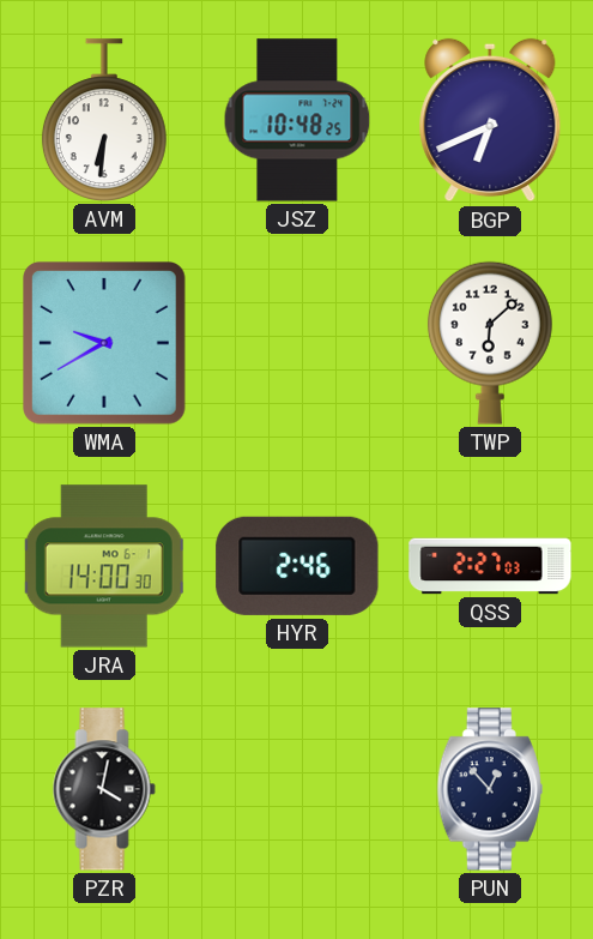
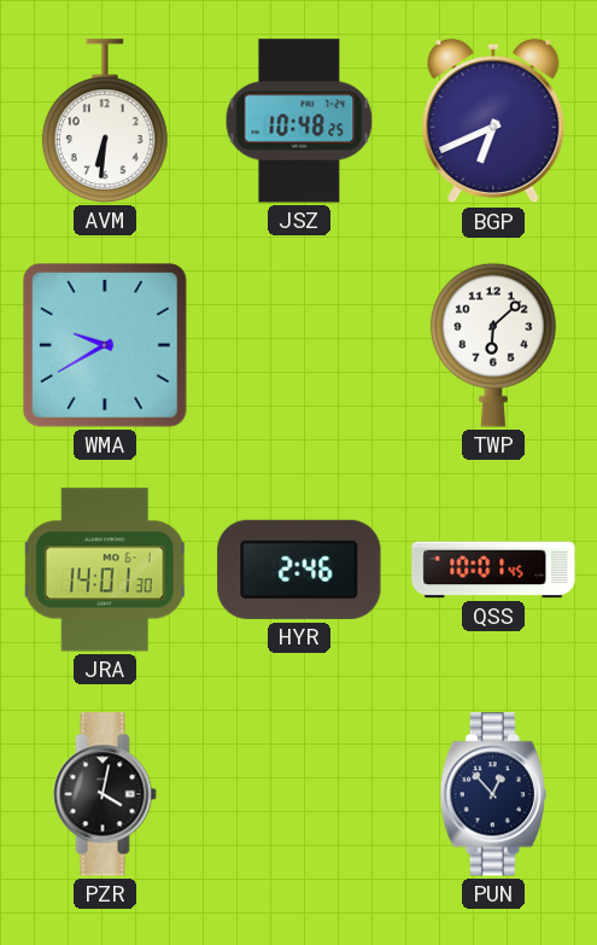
JRA: 14:00 -> 14:01 (105, 570)
QSS: 2:27 -> 10:01 (493, 570)
